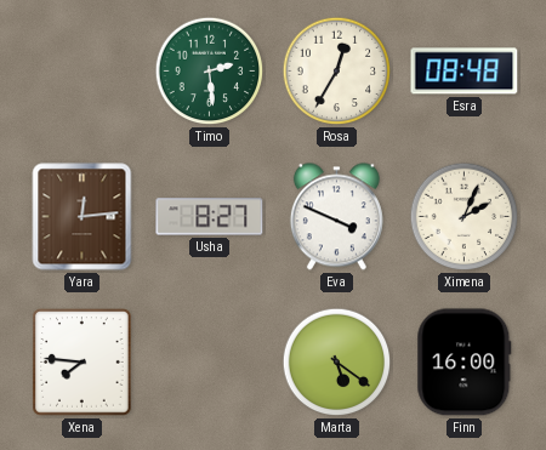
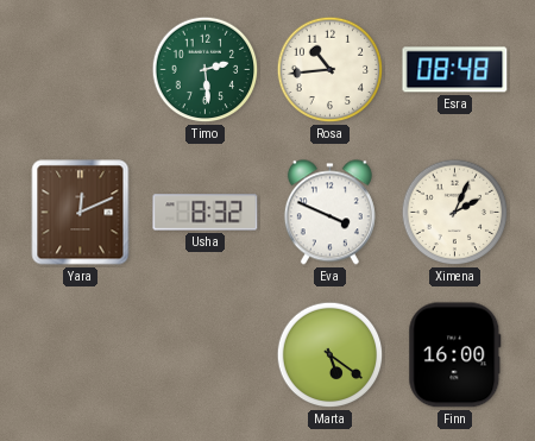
Rosa: 12:35 -> 10:44 (331, 70)
Yara: 12:14 -> 12:11 (81, 213)
Usha: 8:27 -> 8:32 (206, 213)
Xena: 7:46 -> none (83, 363)
